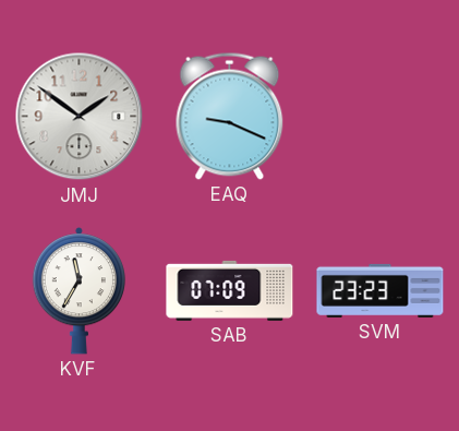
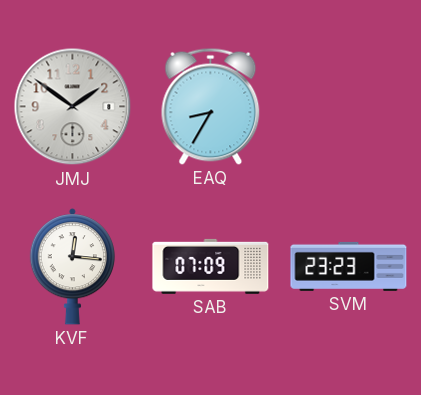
EAQ: 9:19 -> 8:35 (211, 106)
KVF: 11:35 -> 12:16 (72, 267)
